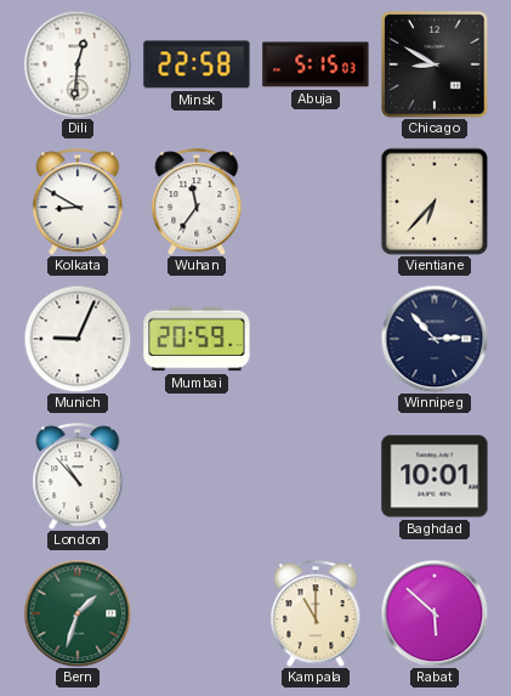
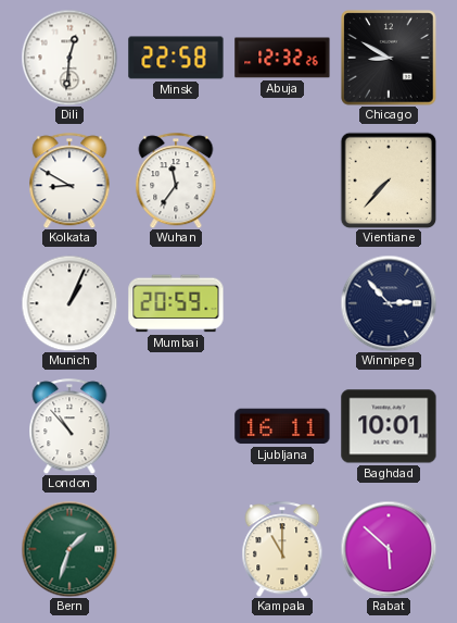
Abuja: 5:15 -> 12:32 (282, 58)
Vientiane: 6:37 -> 7:37 (389, 180)
Munich: 9:04 -> 1:04 (69, 303)
Ljubljana: none -> 16:11 (282, 426)
